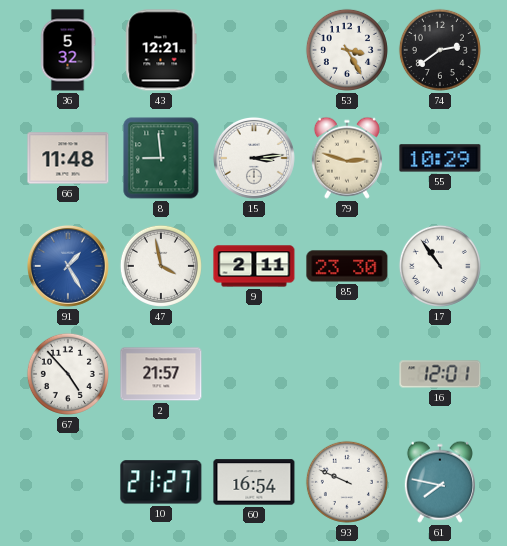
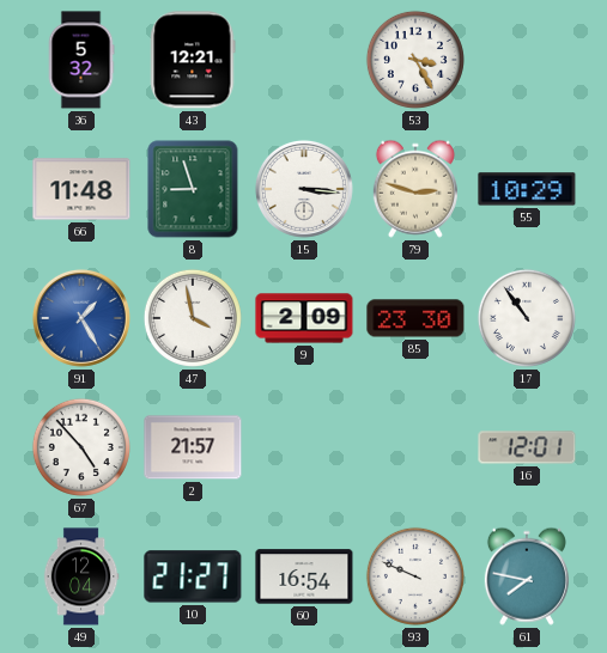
74: 2:39 -> none (440, 50)
8: 8:59 -> 8:57 (193, 189)
15: 3:14 -> 3:16 (304, 189)
9: 2:11 -> 2:09 (304, 318)
49: none -> 12:04 (81, 576)
